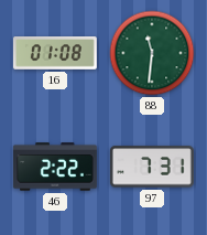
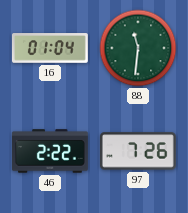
16: 01:08 -> 01:04 (50, 48)
97: 7:31 -> 7:26 (138, 151)
